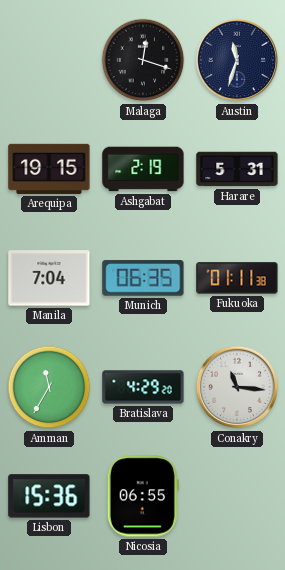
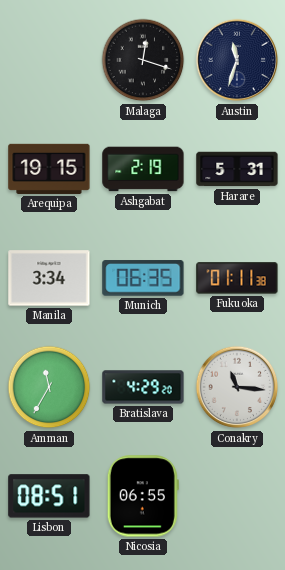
Manila: 7:04 -> 3:34 (49, 278)
Lisbon: 15:36 -> 08:51 (49, 496)
